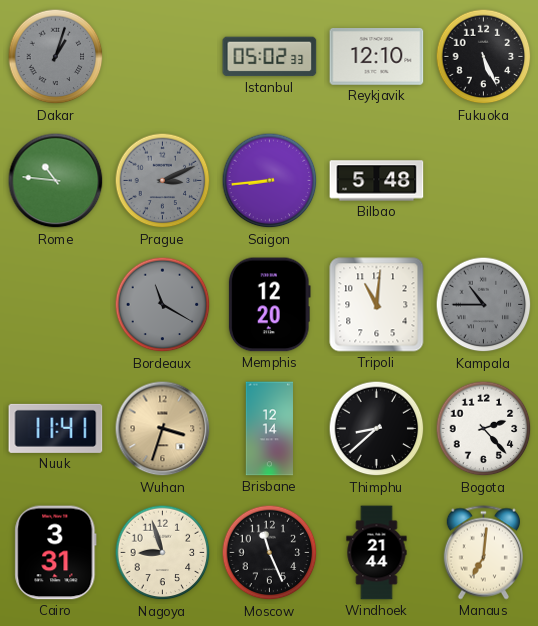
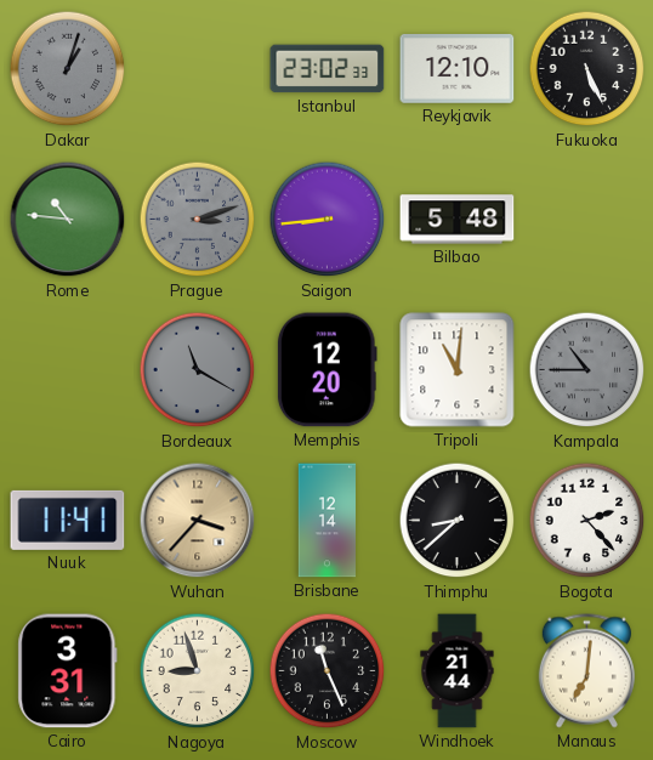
Istanbul: 05:02 -> 23:02 (328, 69)
Prague: 3:11 -> 3:12 (198, 220)
Wuhan: 3:33 -> 3:37 (198, 521)
